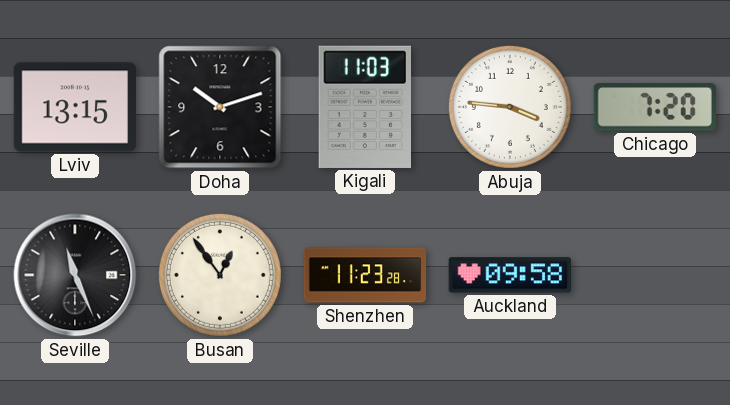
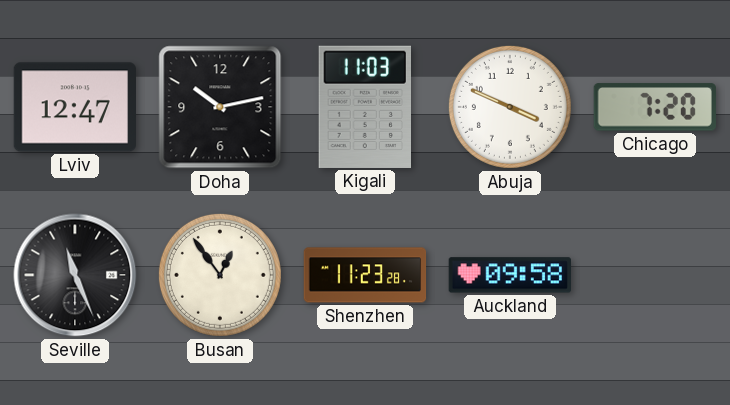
Lviv: 13:15 -> 12:47 (74, 107)
Doha: 10:12 -> 10:13 (220, 107)
Abuja: 3:46 -> 3:49 (510, 107)
